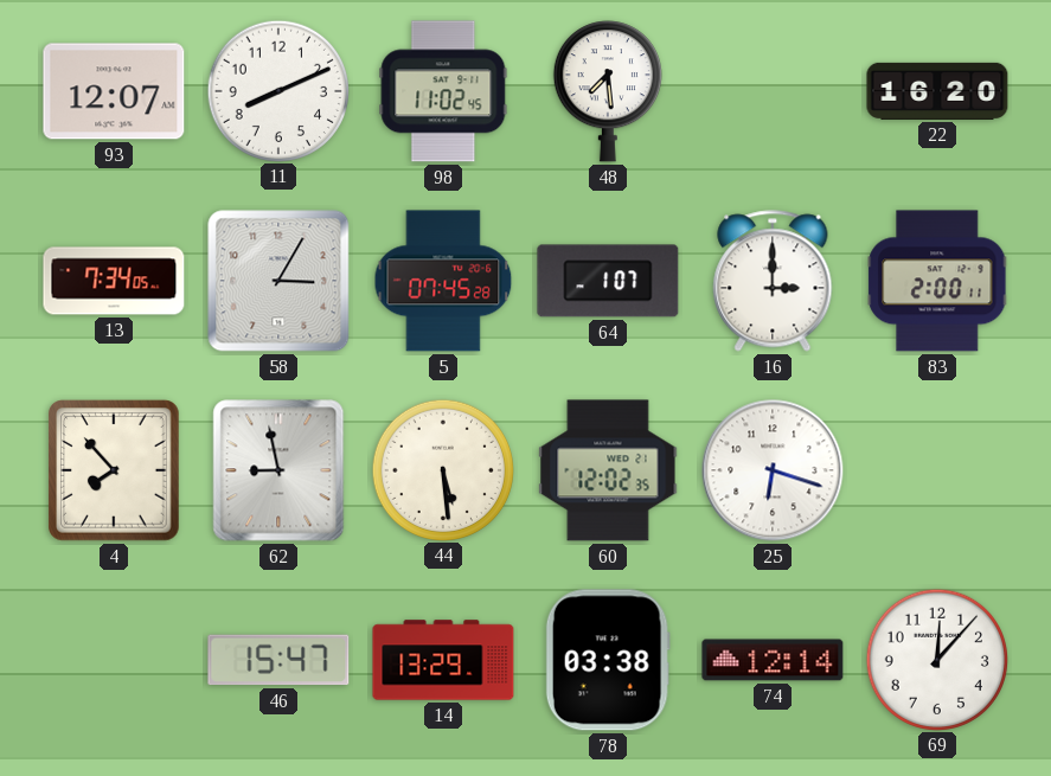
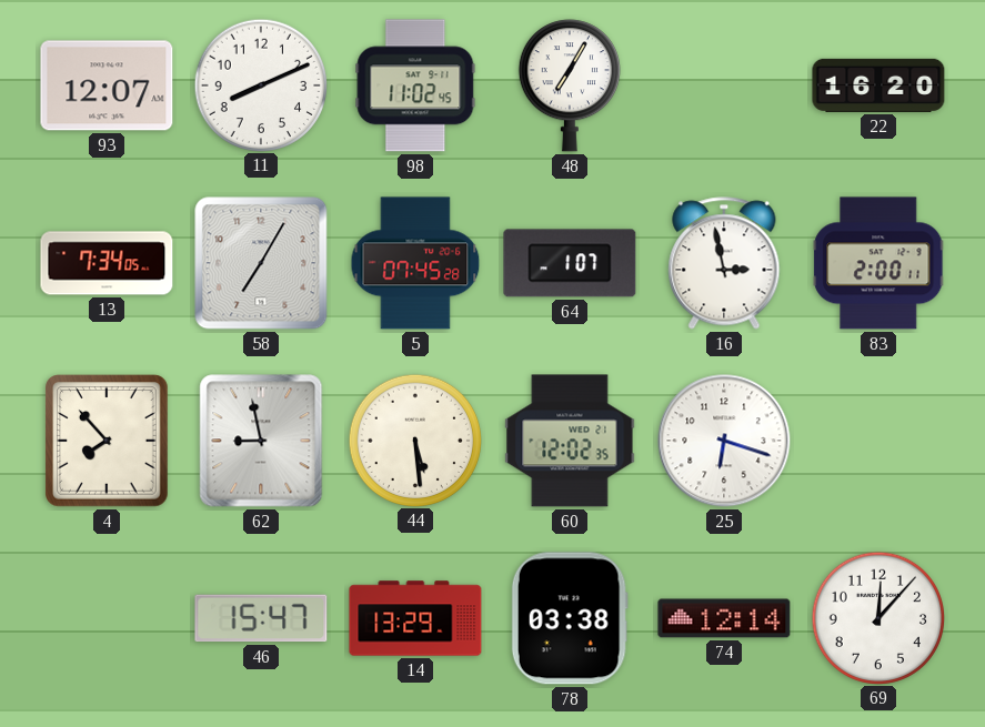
48: 7:29 -> 7:05 (570, 85)
58: 3:05 -> 7:05 (261, 263)
16: 3:00 -> 2:58 (724, 263)
